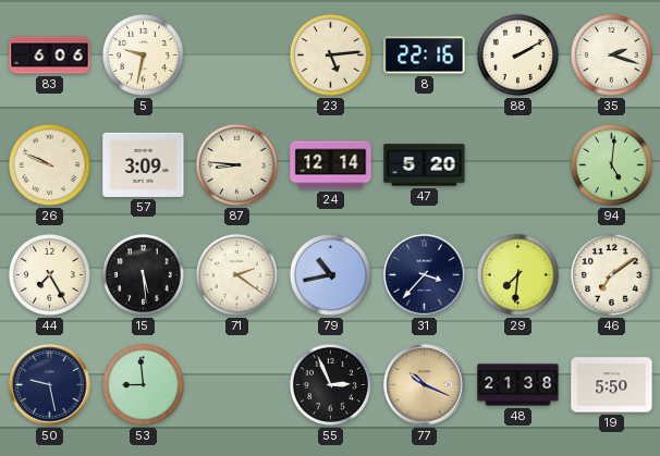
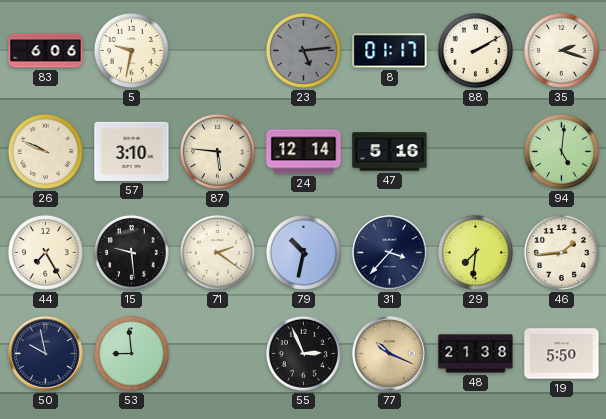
23 dial: cream -> grey (303, 50)
8: 22:16 -> 01:17 (390, 51)
57: 3:09 -> 3:10 (132, 151)
87: 8:46 -> 5:46 (217, 151)
47: 5:20 -> 5:16 (390, 152)
15: 5:29 -> 9:29 (131, 252)
79: 10:43 -> 10:32 (303, 252)
46: 7:09 -> 1:44 (561, 252)
50: 9:28 -> 9:58 (46, 354)
